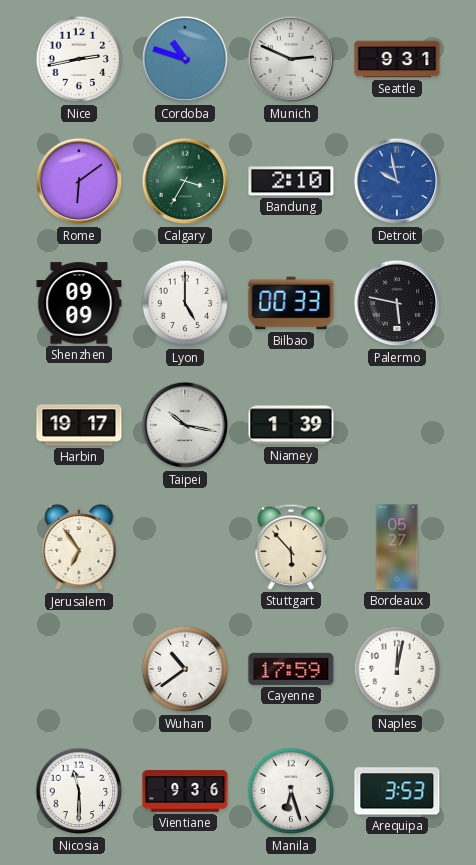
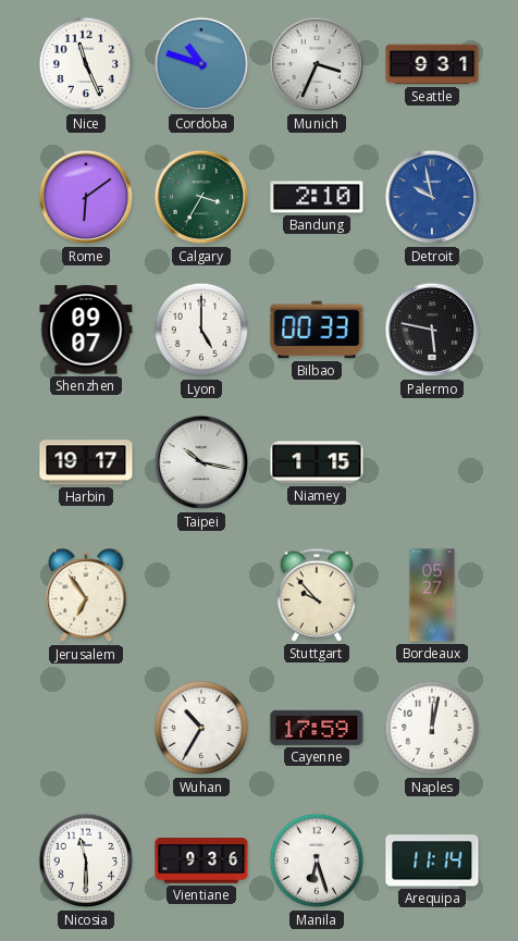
Nice: 2:43 -> 11:26 (86, 64)
Munich: 2:49 -> 3:34 (317, 64)
Shenzhen: 09:09 -> 09:07 (86, 330)
Niamey: 1:39 -> 1:15 (317, 462)
Stuttgart: 5:53 -> 9:53 (316, 595)
Wuhan: 10:39 -> 10:35 (201, 728)
Arequipa: 3:53 -> 11:14 (432, 860)
